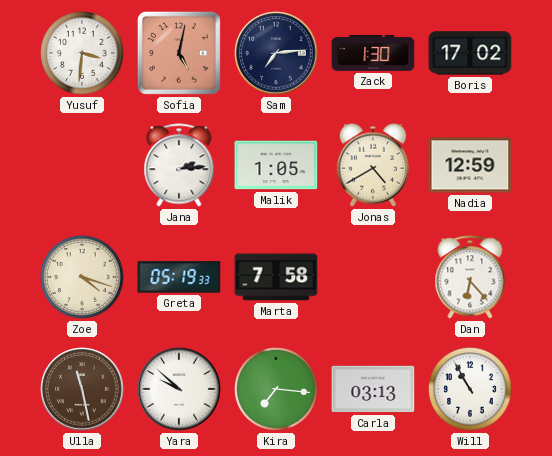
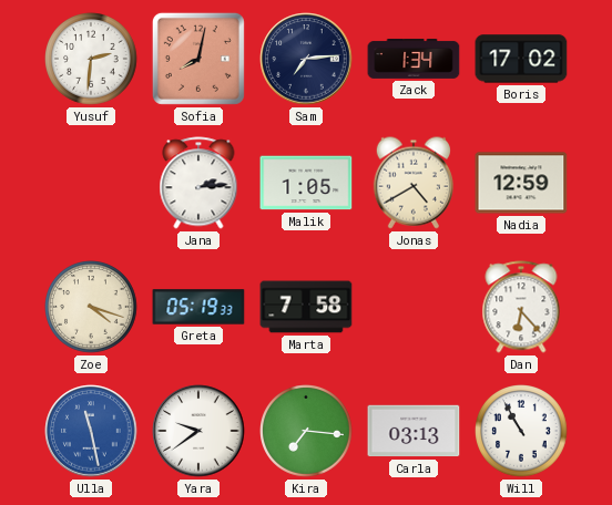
Yusuf: 3:31 -> 2:31 (92, 60)
Sofia: 5:02 -> 8:02 (198, 59)
Zack: 1:30 -> 1:34 (414, 59)
Ulla dial: brown -> blue (91, 431)
Yara: 9:52 -> 9:39 (198, 431)
